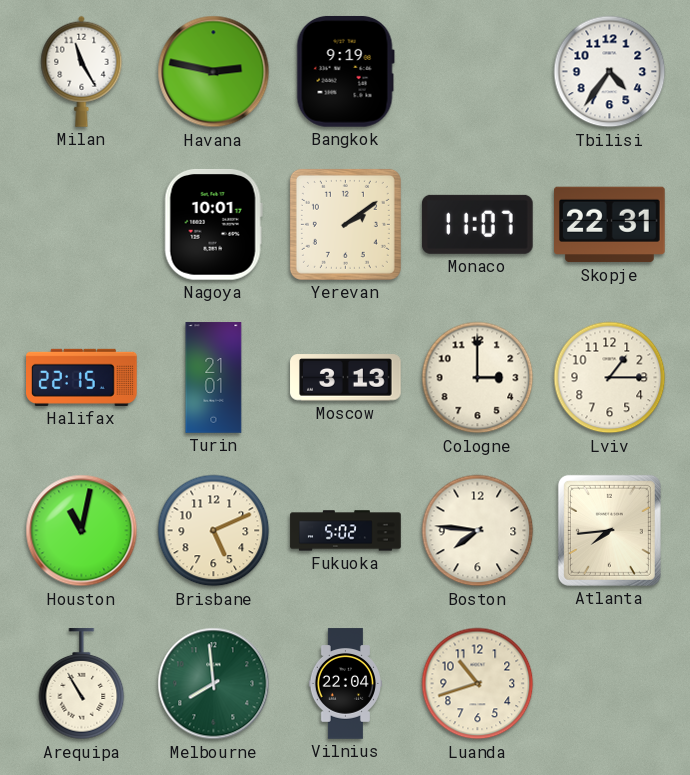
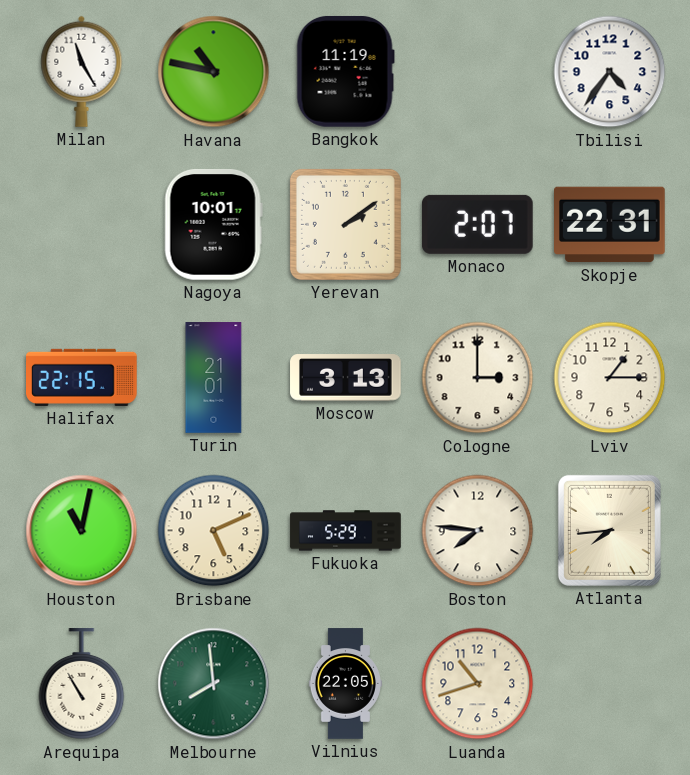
Havana: 2:47 -> 10:47 (214, 72)
Bangkok: 9:19 -> 11:19 (345, 71)
Monaco: 11:07 -> 2:07 (477, 224)
Fukuoka: 5:02 -> 5:29 (346, 531)
Vilnius: 22:04 -> 22:05 (345, 684)
